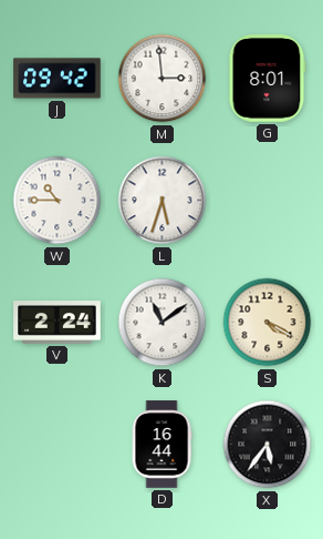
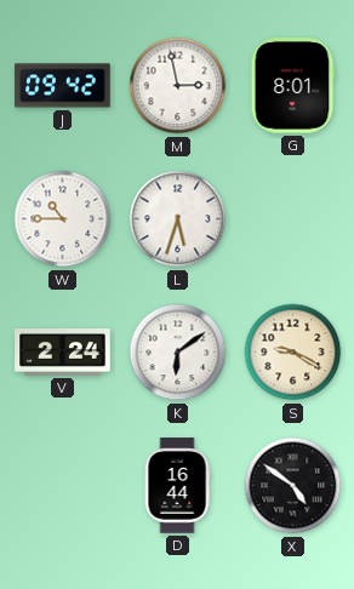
M: 2:59 -> 2:58 (178, 86)
K: 11:09 -> 6:09 (178, 353)
S: 4:20 -> 9:20 (293, 353)
X: 5:36 -> 4:51 (293, 486)
